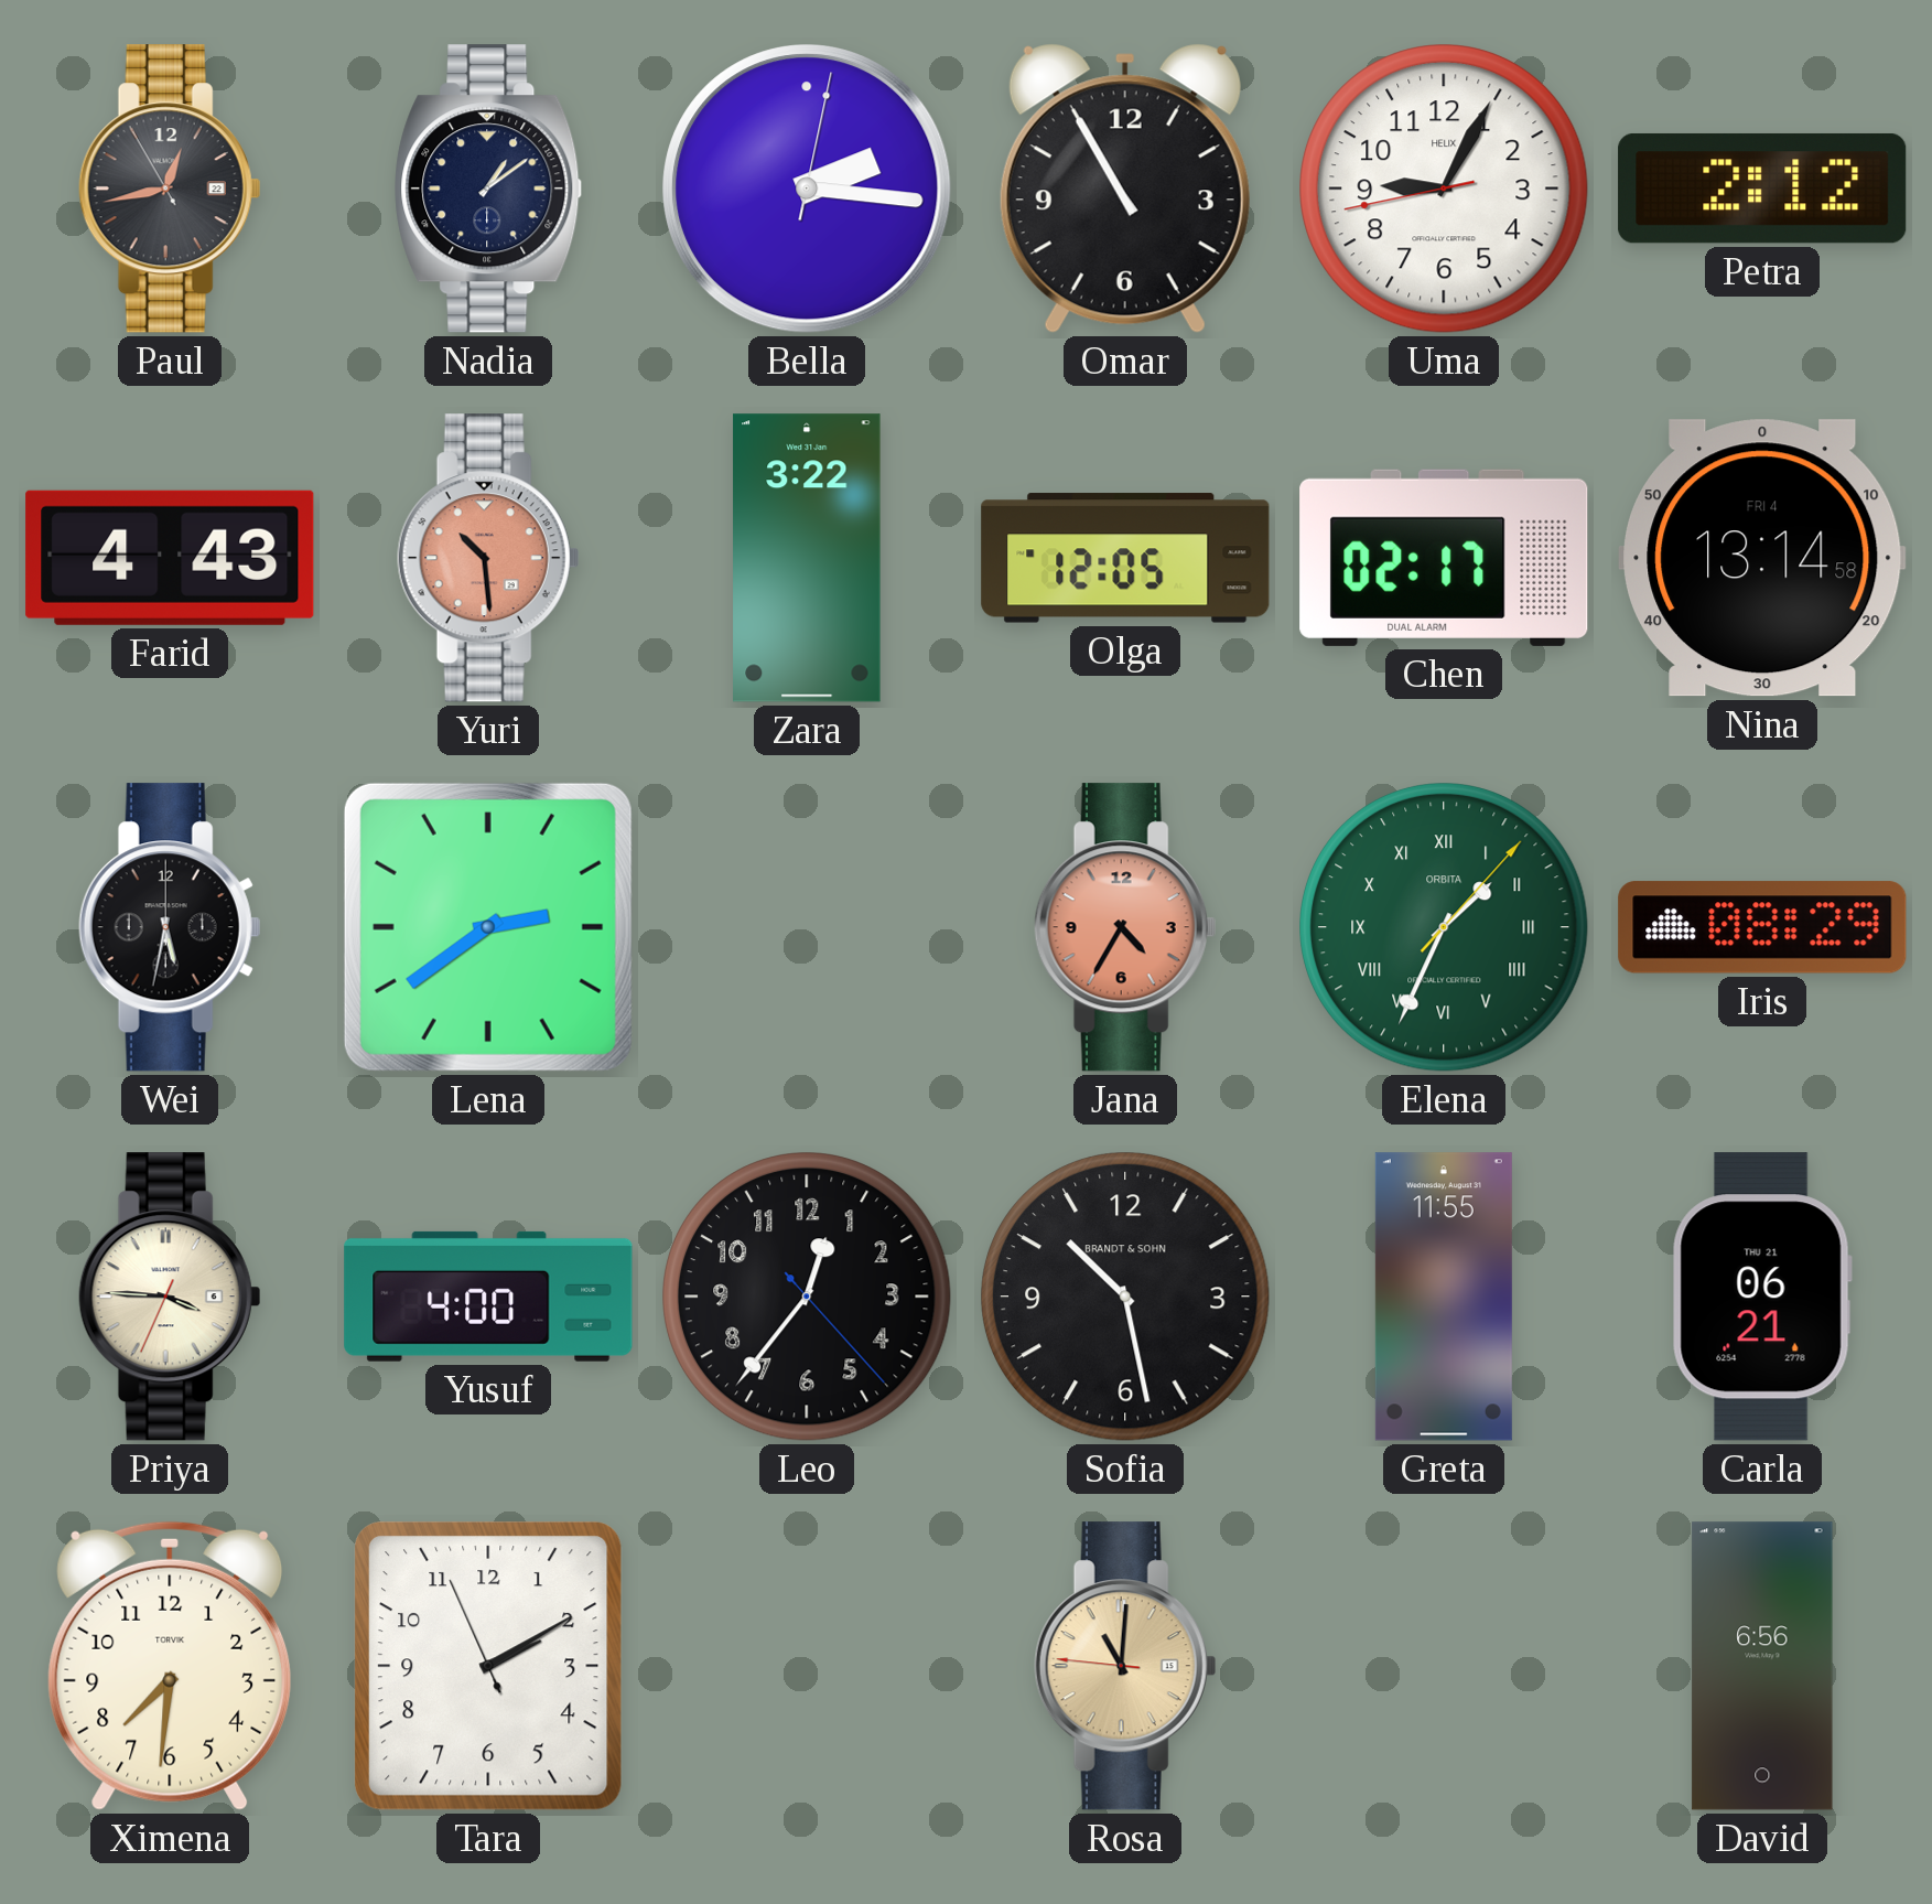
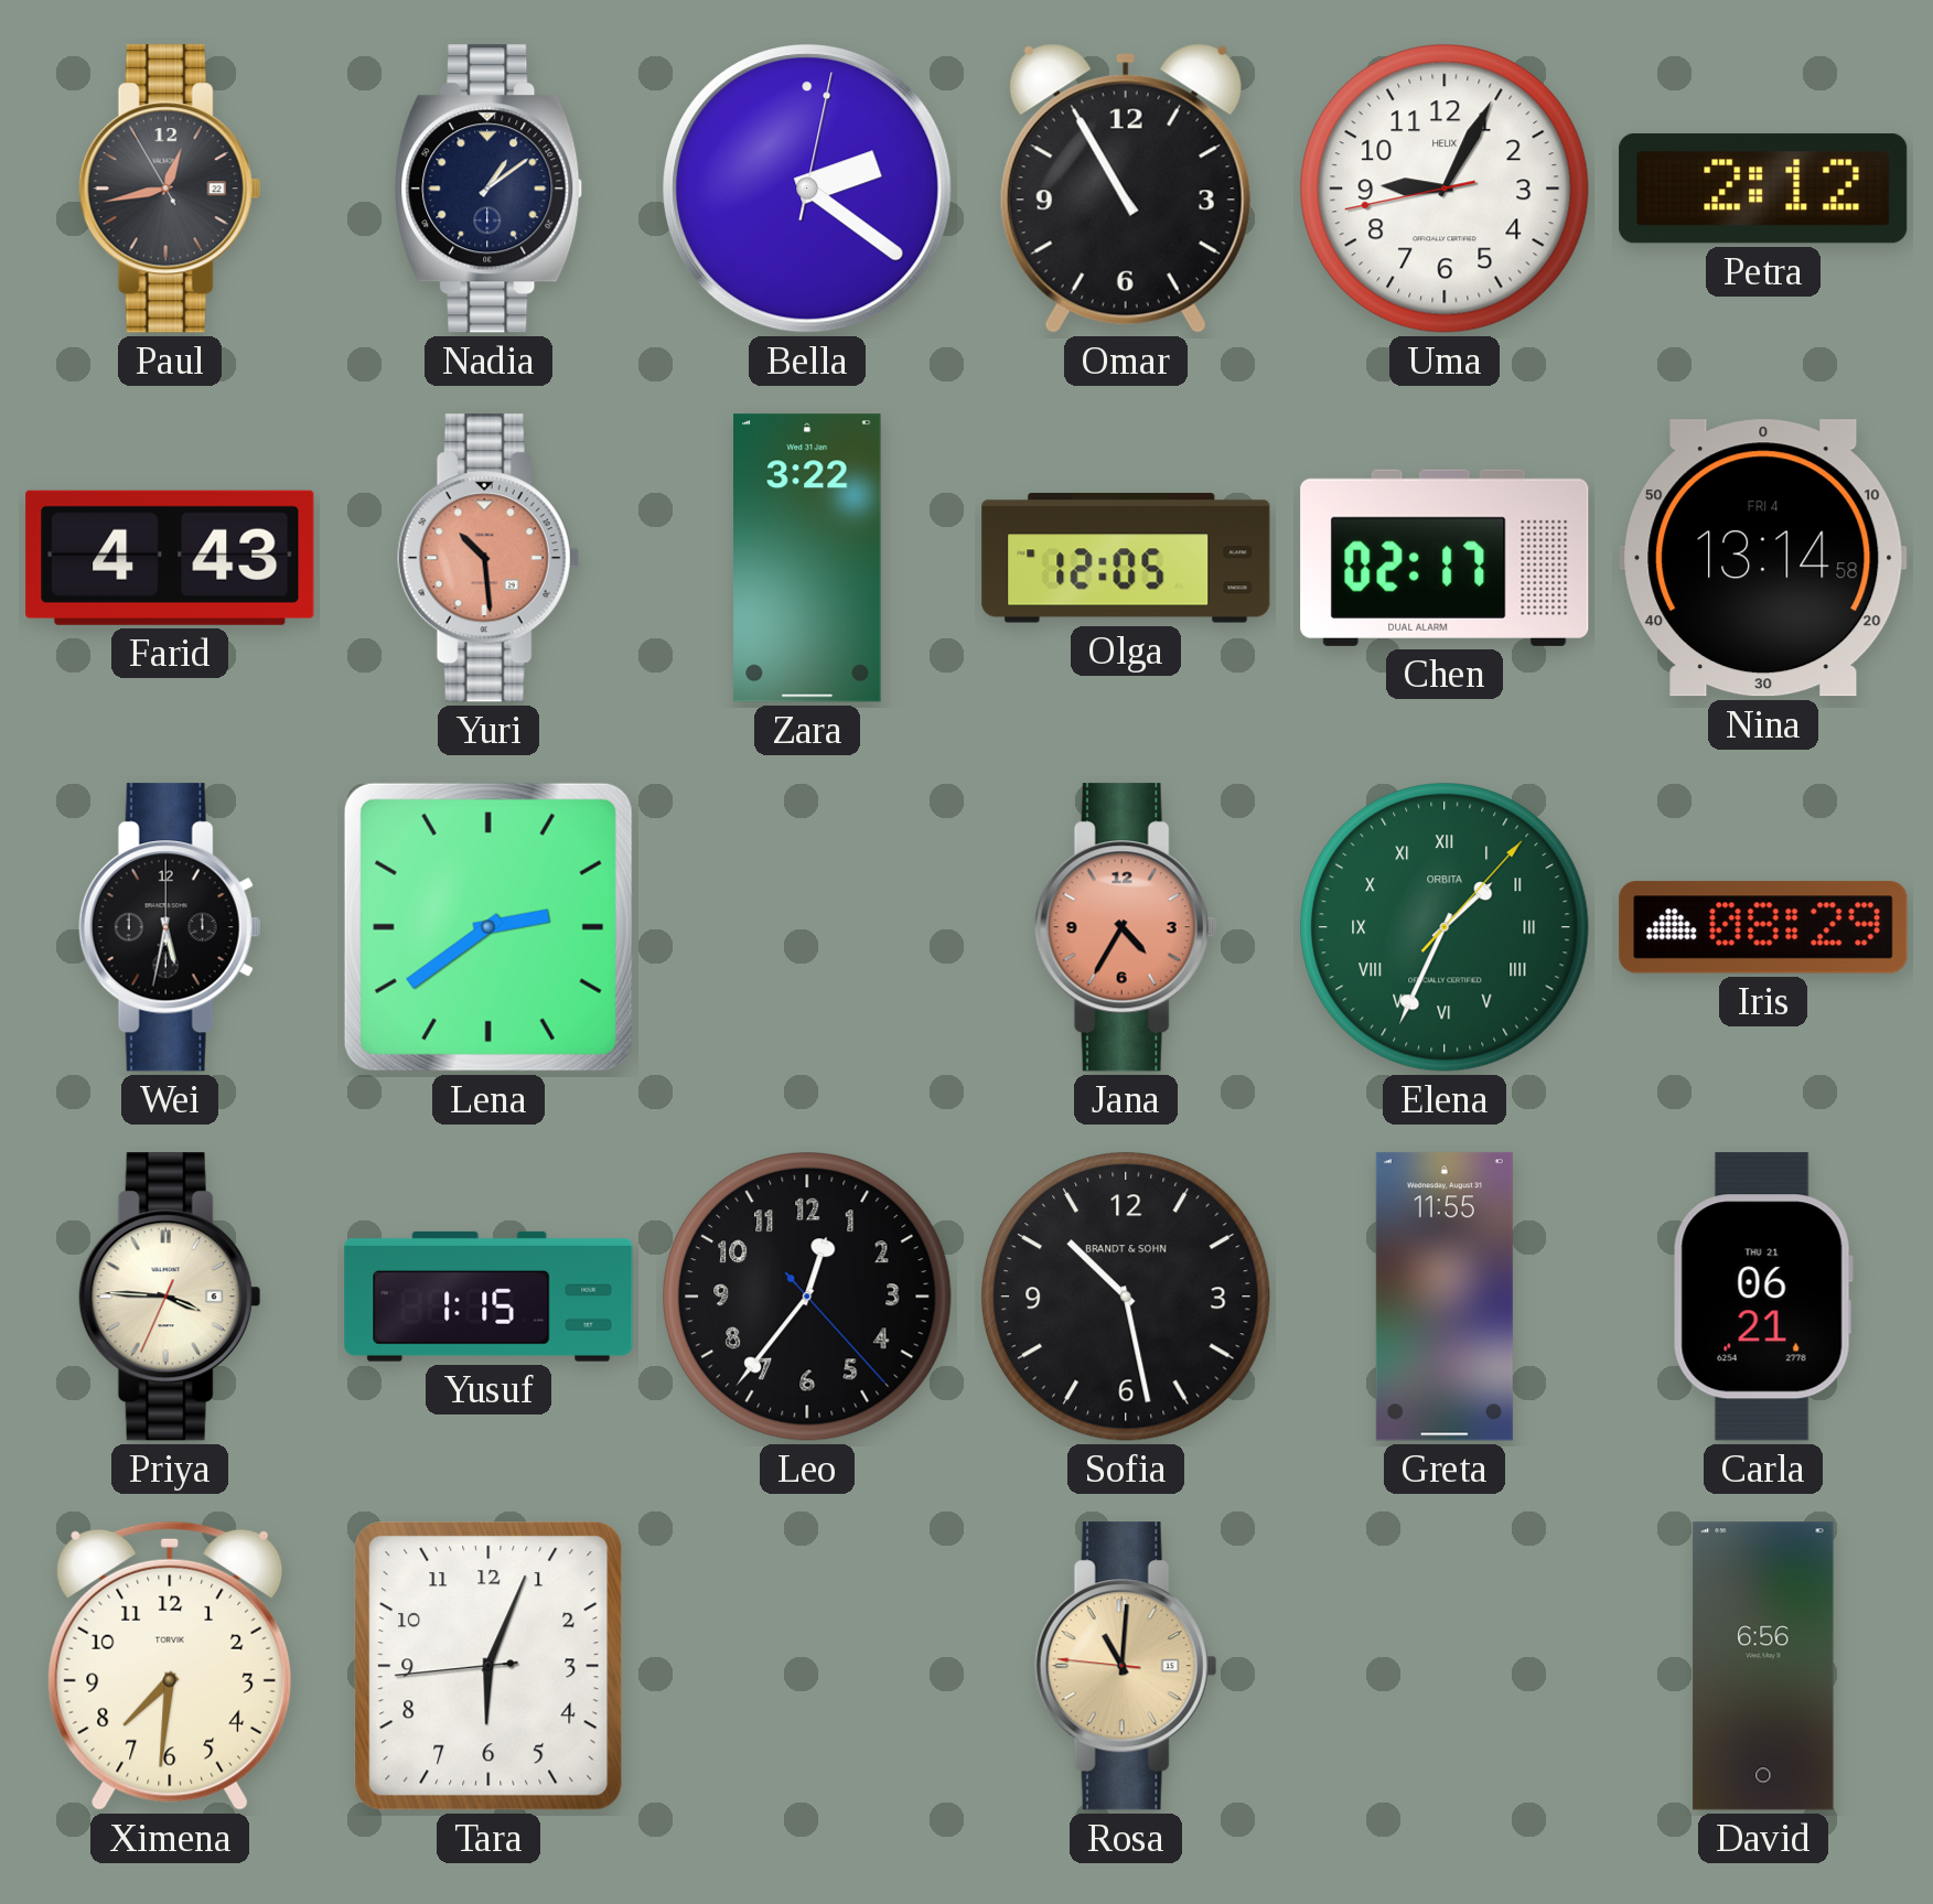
Bella: 2:16 -> 2:21 (807, 189)
Yusuf: 4:00 -> 1:15 (488, 1297)
Tara: 2:09 -> 6:03 (490, 1667)
